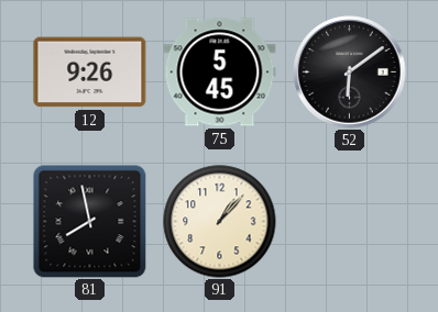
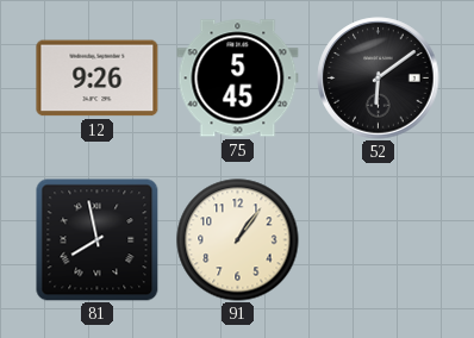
91: 1:07 -> 1:06 (238, 240)
